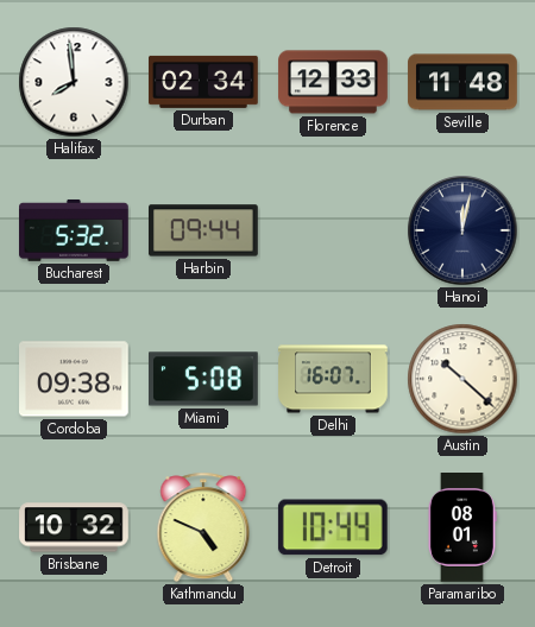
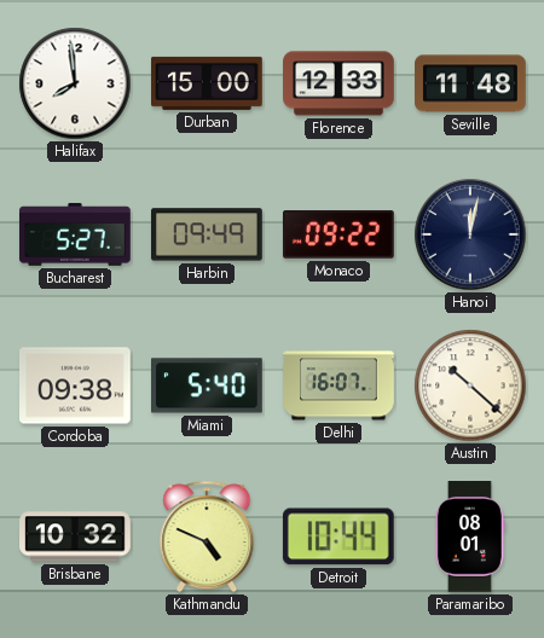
Durban: 02:34 -> 15:00 (208, 83)
Bucharest: 5:32 -> 5:27 (76, 234)
Harbin: 09:44 -> 09:49 (208, 234)
Monaco: none -> 09:22 (338, 234)
Miami: 5:08 -> 5:40 (208, 385)
